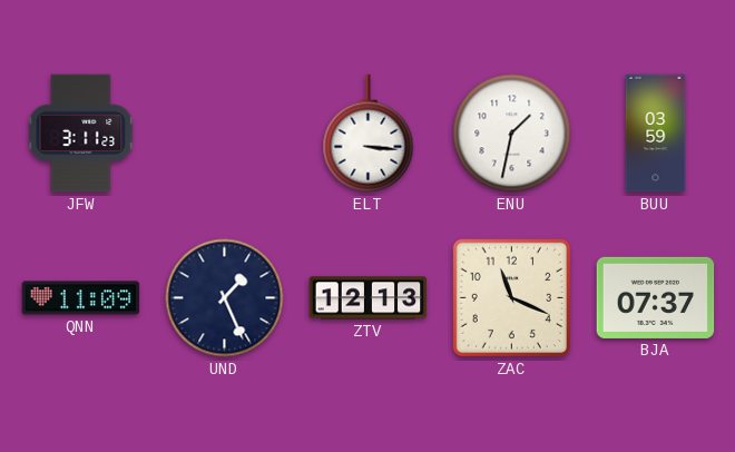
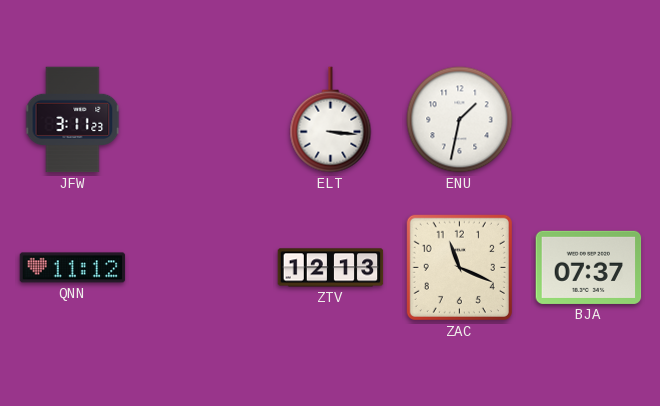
BUU: 03:59 -> none (656, 134)
QNN: 11:09 -> 11:12 (73, 268)
UND: 1:26 -> none (225, 298)
